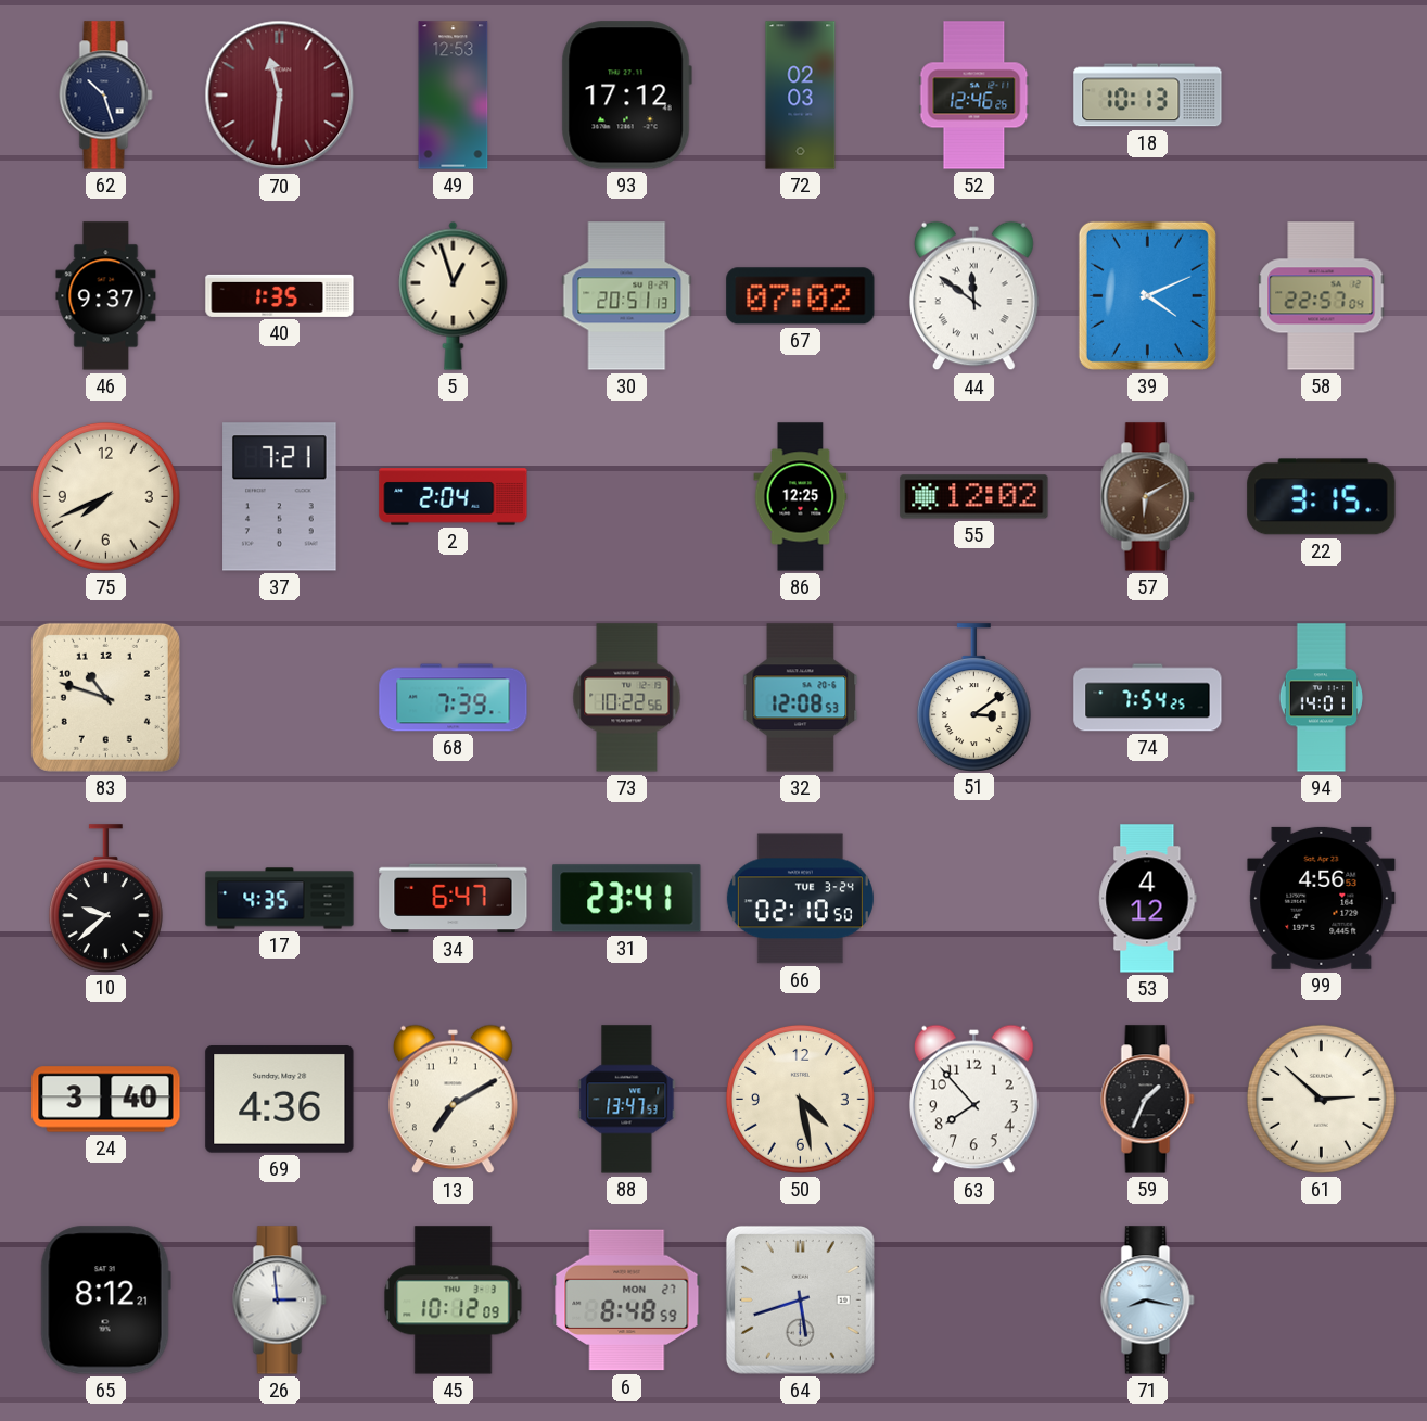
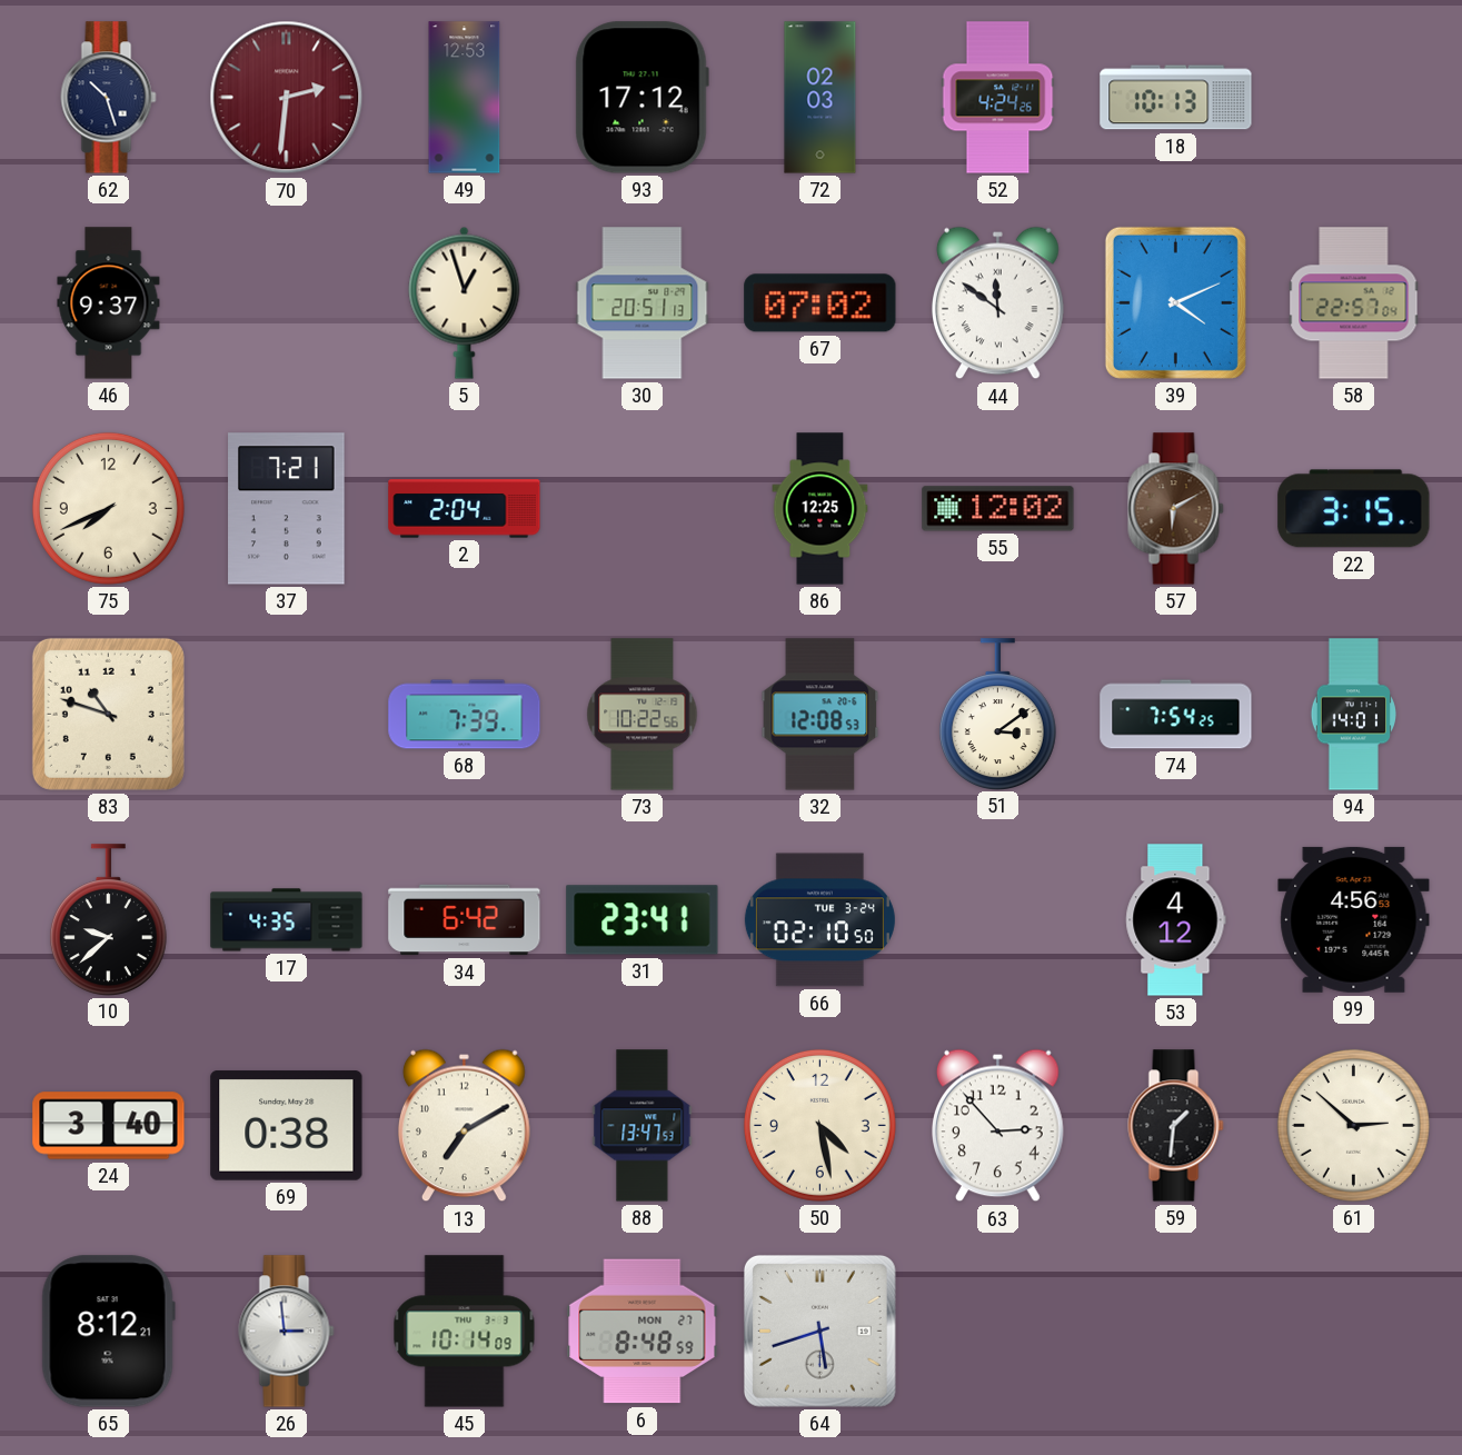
70: 11:31 -> 2:31 (287, 98)
52: 12:46 -> 4:24 (998, 98)
40: 1:35 -> none (280, 295)
34: 6:47 -> 6:42 (465, 920)
69: 4:36 -> 0:38 (287, 1126)
63: 7:53 -> 2:53 (998, 1126)
59: 1:34 -> 1:31 (1176, 1126)
45: 10:12 -> 10:14 (465, 1332)
71: 8:17 -> none (1148, 1301)
